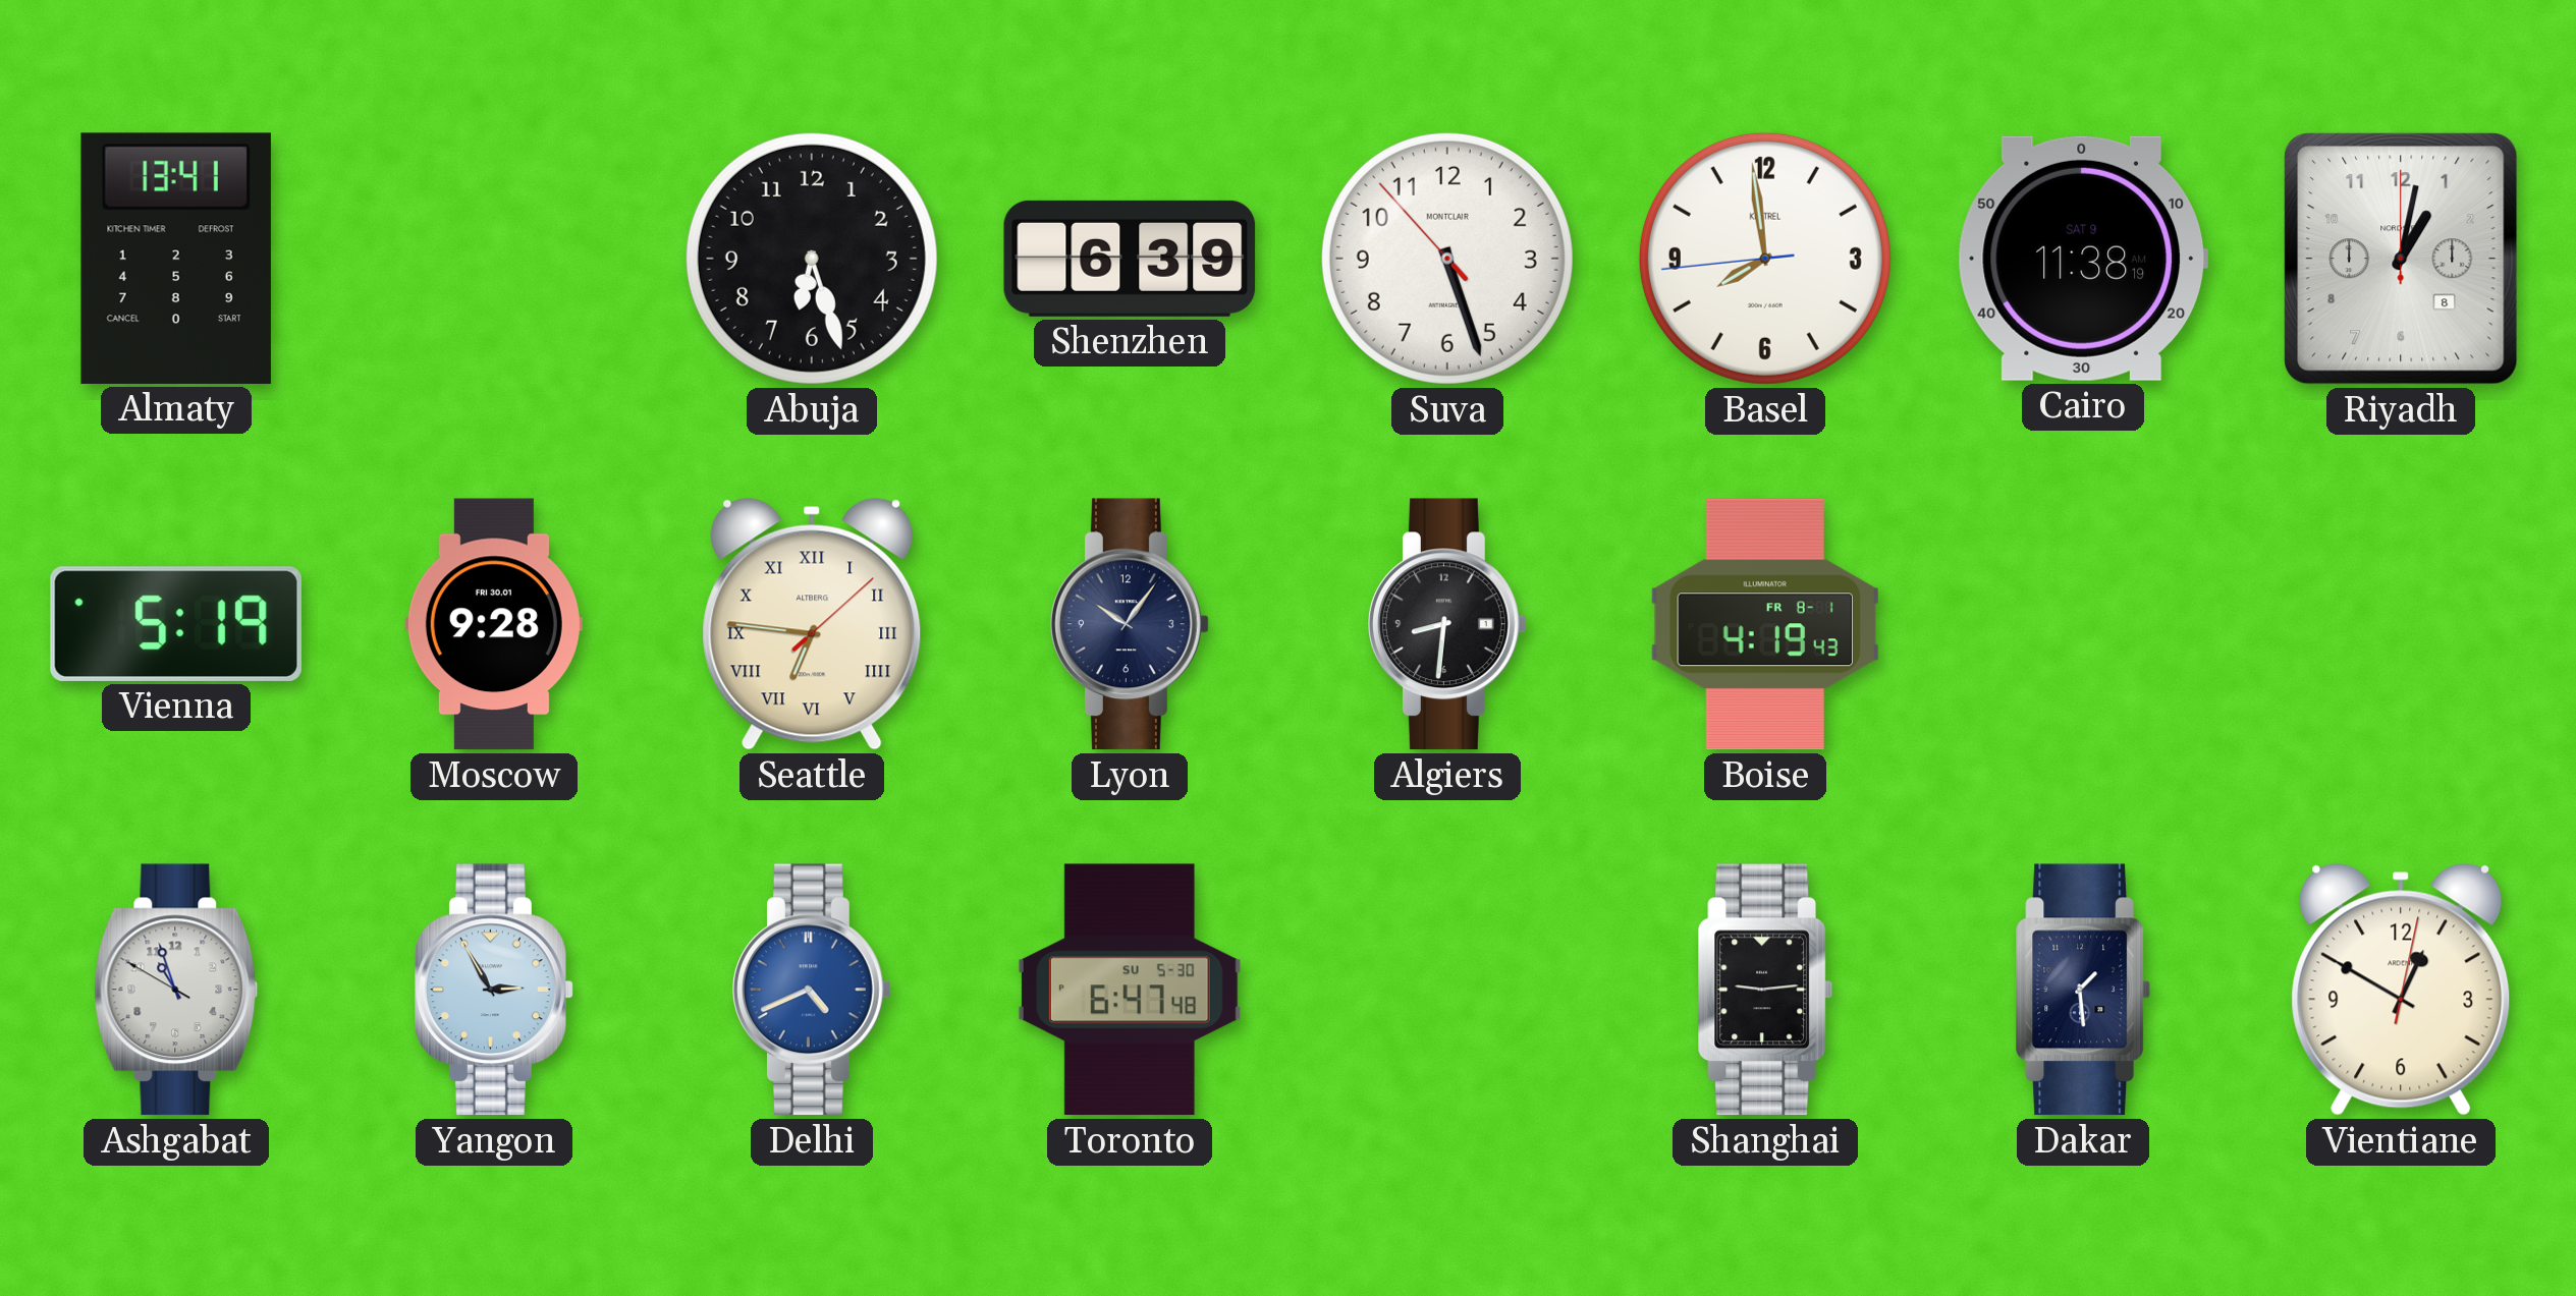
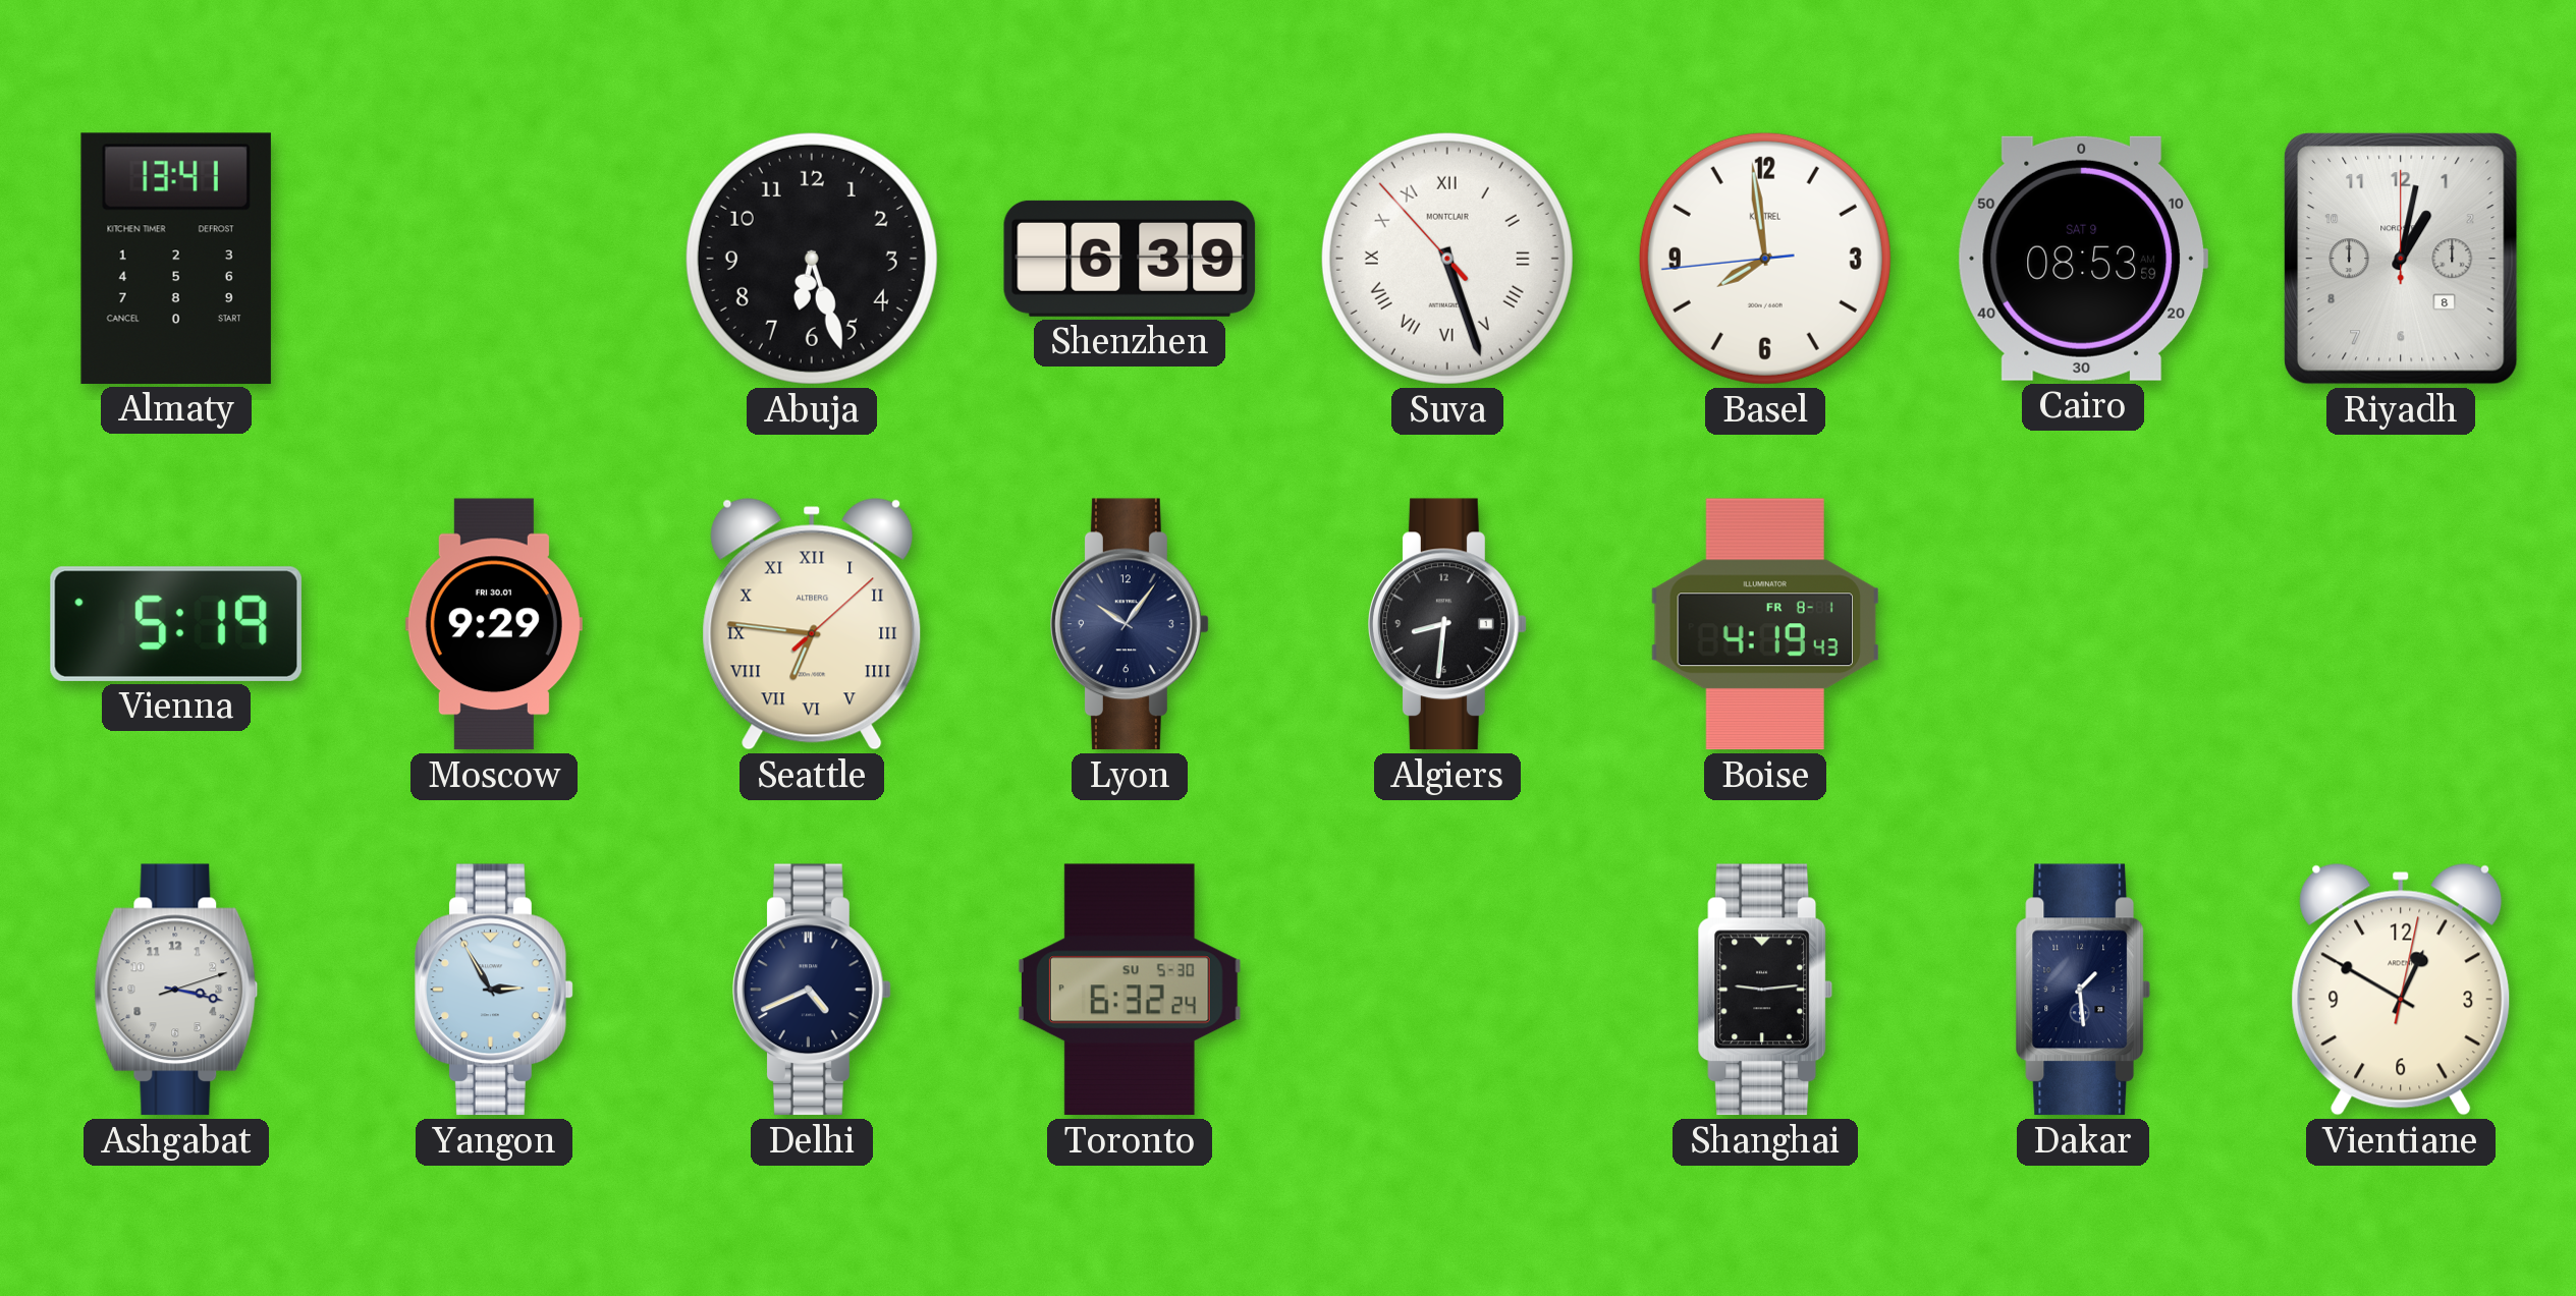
Suva numerals: Arabic -> Roman (1447, 259)
Cairo: 11:38 -> 08:53 (2082, 259)
Moscow: 9:28 -> 9:29 (494, 624)
Ashgabat: 10:56 -> 3:17 (176, 990)
Delhi dial: blue -> navy (813, 990)
Toronto: 6:47 -> 6:32 (1130, 990)
